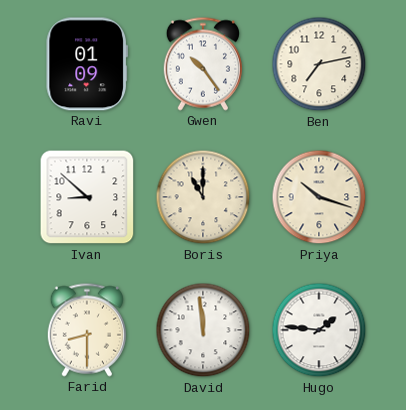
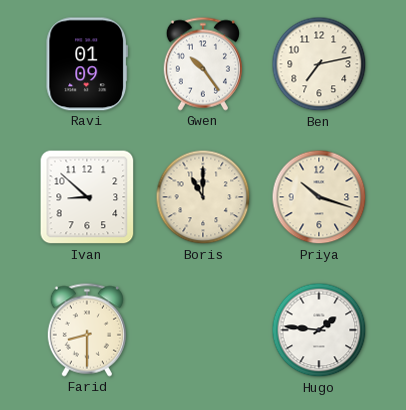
David: 11:59 -> none (203, 330)
